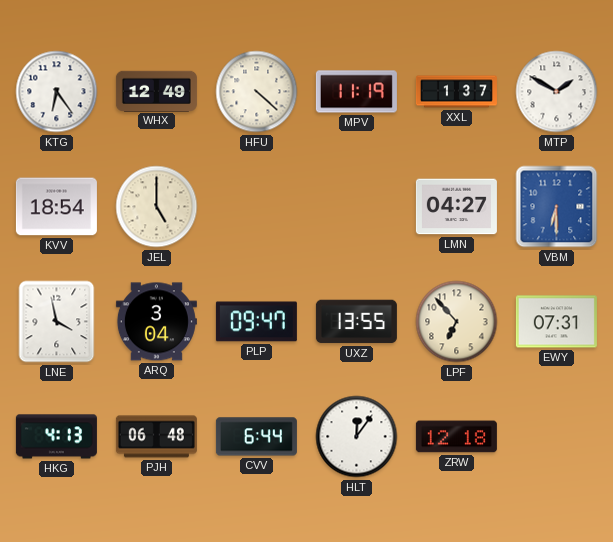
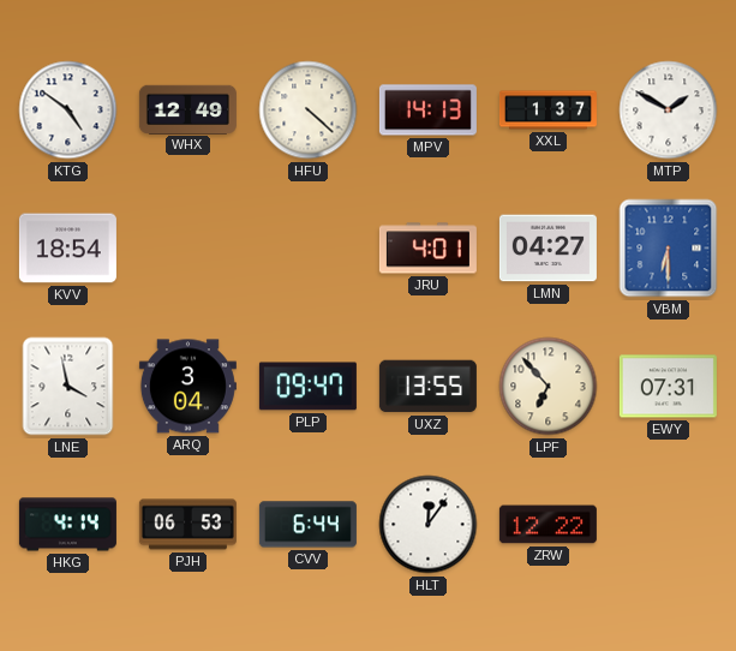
KTG: 6:24 -> 4:51 (68, 111)
MPV: 11:19 -> 14:13 (427, 111)
JEL: 5:00 -> none (157, 207)
JRU: none -> 4:01 (427, 249)
HKG: 4:13 -> 4:14 (67, 525)
PJH: 06:48 -> 06:53 (187, 525)
ZRW: 12:18 -> 12:22 (547, 525)
